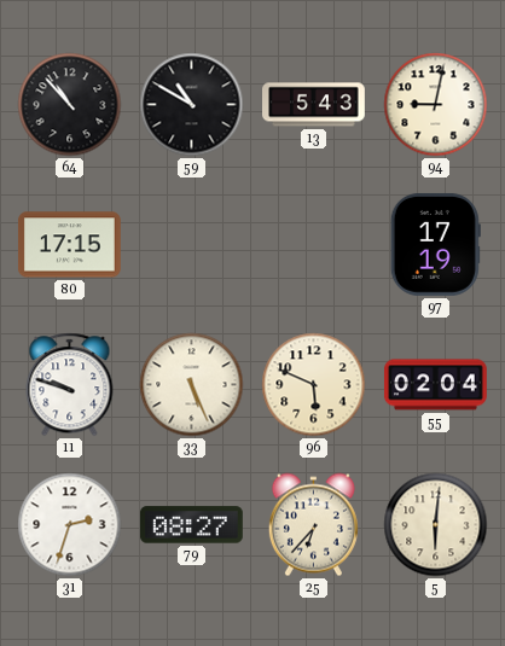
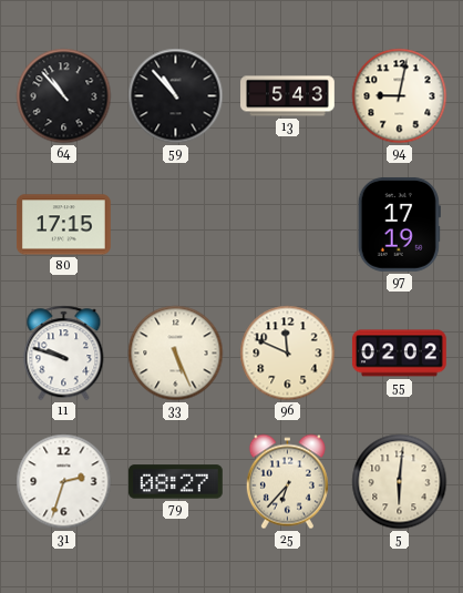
59: 10:50 -> 10:53 (176, 96)
96: 5:49 -> 11:49 (288, 354)
55: 02:04 -> 02:02 (399, 354)
